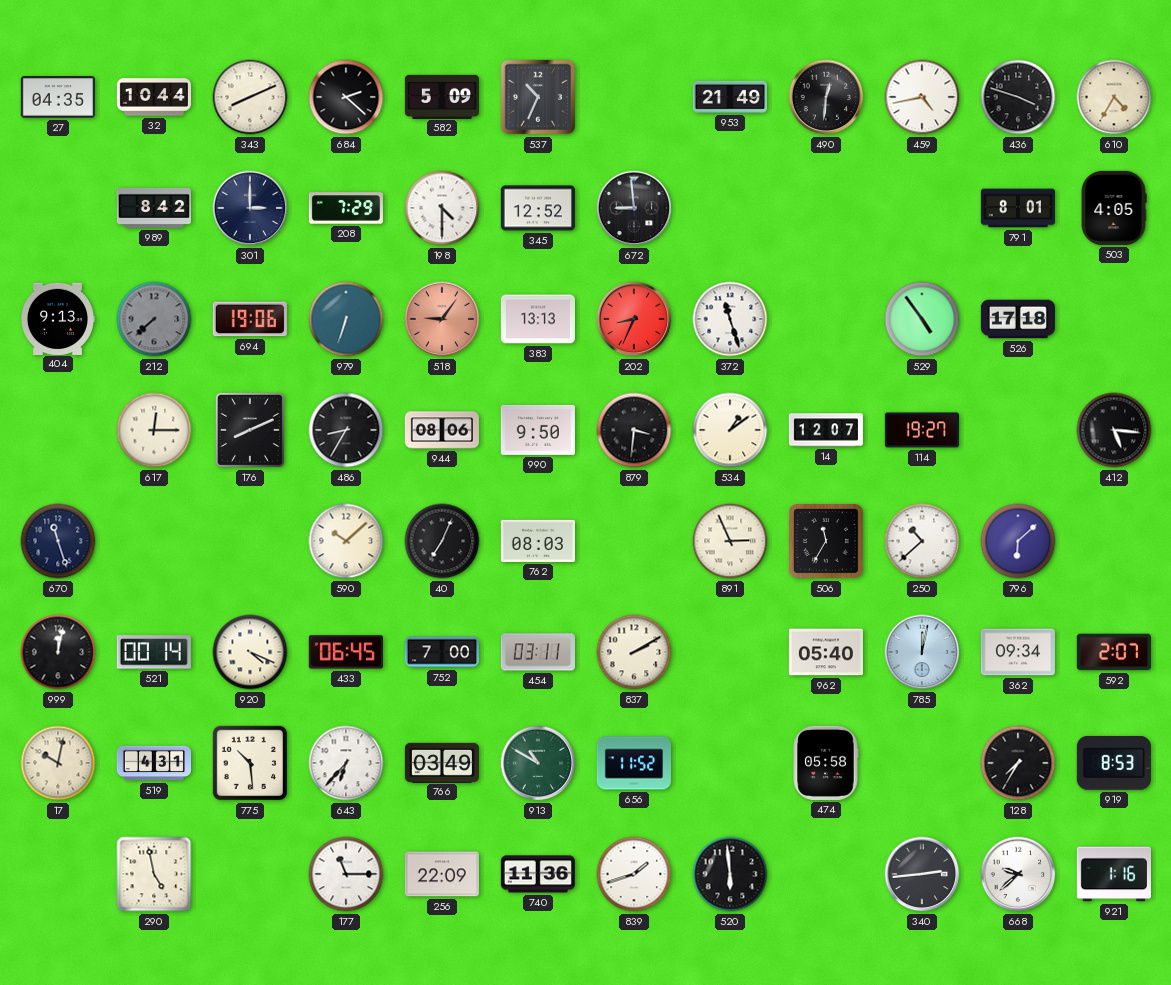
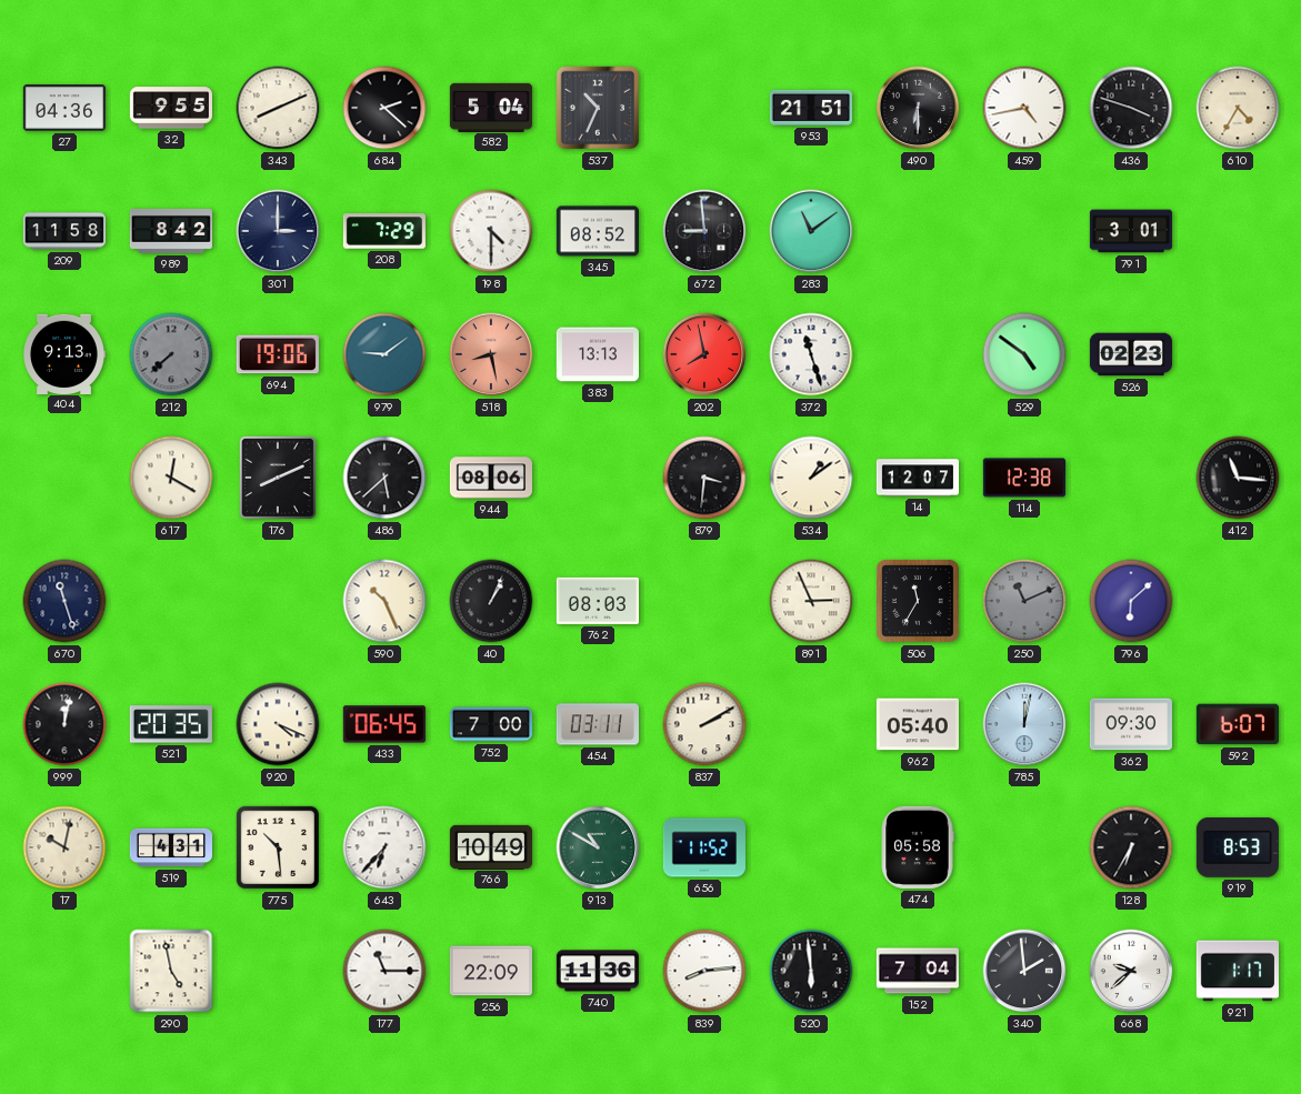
27: 04:35 -> 04:36 (64, 108)
32: 10:44 -> 9:55 (171, 108)
582: 5:09 -> 5:04 (491, 107)
953: 21:49 -> 21:51 (811, 108)
490: 12:31 -> 6:30 (918, 108)
209: none -> 11:58 (64, 231)
345: 12:52 -> 08:52 (598, 231)
283: none -> 11:09 (811, 231)
791: 8:01 -> 3:01 (1131, 231)
503: 4:05 -> none (1114, 208)
979: 6:33 -> 9:09 (384, 354)
518: 9:06 -> 8:28 (491, 354)
202: 8:34 -> 7:58 (704, 354)
529: 4:54 -> 4:51 (1024, 354)
526: 17:18 -> 02:23 (1131, 354)
617: 12:15 -> 12:20 (171, 478)
486: 8:35 -> 5:38 (384, 478)
990: 9:50 -> none (538, 430)
114: 19:27 -> 12:38 (1024, 478)
412: 5:16 -> 11:16 (1238, 478)
590: 10:08 -> 10:26 (384, 601)
40: 7:04 -> 1:04 (491, 601)
250: 10:38 -> 11:11 (1024, 601)
250 dial: white -> grey (1024, 601)
521: 00:14 -> 20:35 (171, 724)
362: 09:34 -> 09:30 (1131, 724)
592: 2:07 -> 6:07 (1238, 724)
766: 03:49 -> 10:49 (491, 846)
128: 7:35 -> 6:35 (1131, 847)
839: 1:42 -> 8:14 (704, 971)
152: none -> 7:04 (918, 971)
340: 2:44 -> 1:59 (1024, 971)
921: 1:16 -> 1:17 (1238, 971)
